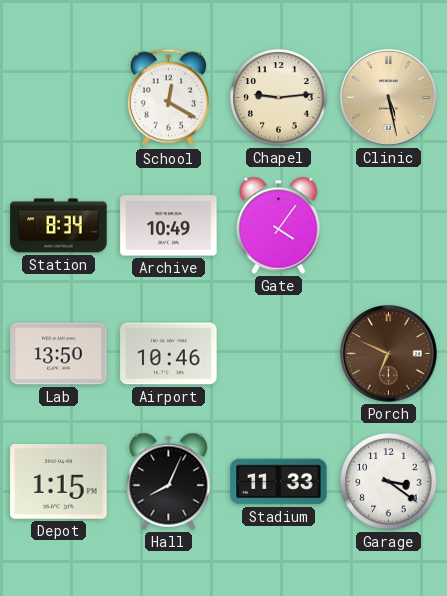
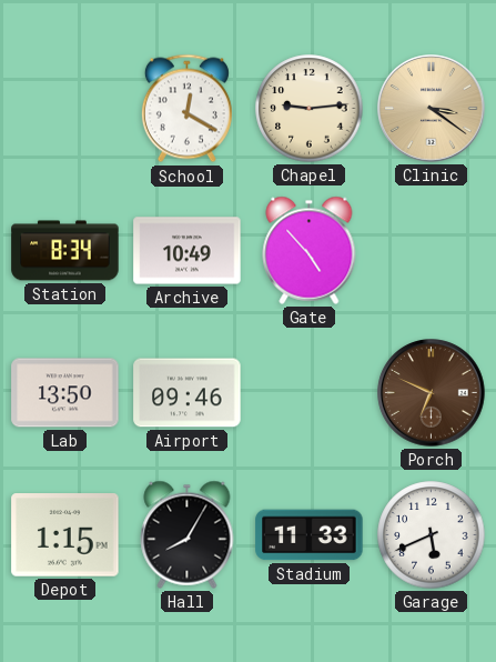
Clinic: 5:28 -> 3:21 (432, 109)
Gate: 4:06 -> 4:53 (310, 250)
Airport: 10:46 -> 09:46 (188, 393)
Hall: 8:04 -> 8:05 (188, 534)
Garage: 3:21 -> 5:41 (432, 535)
